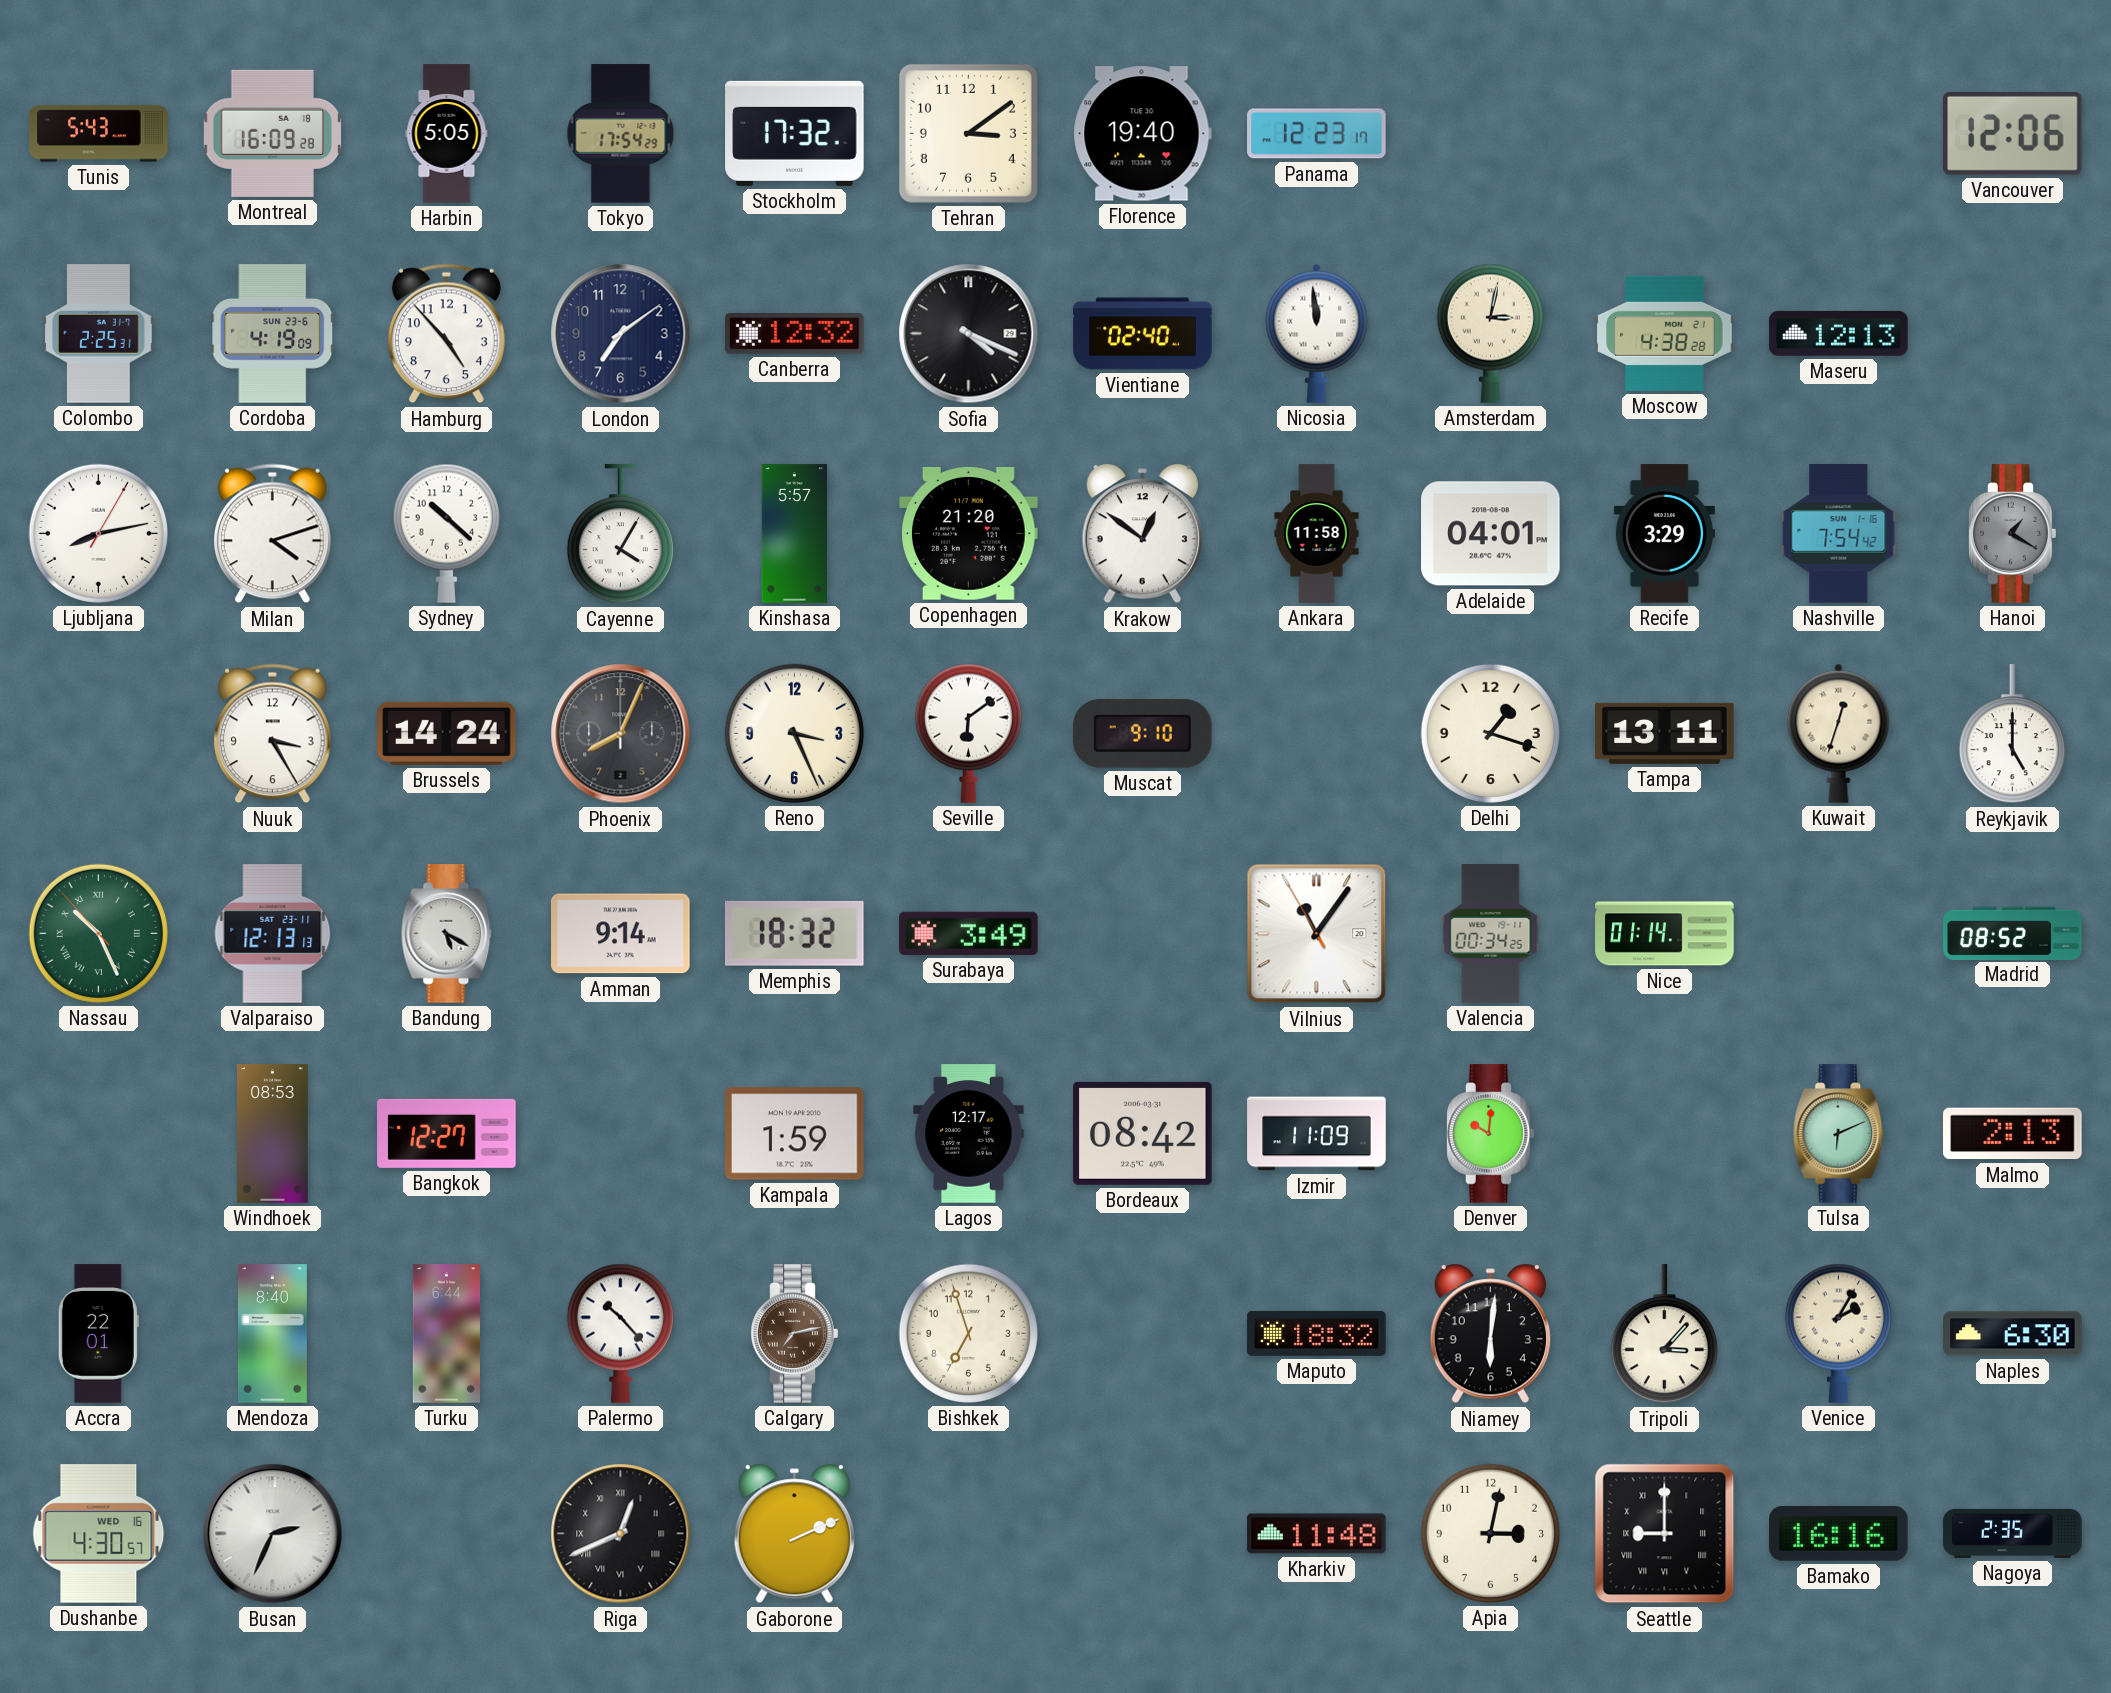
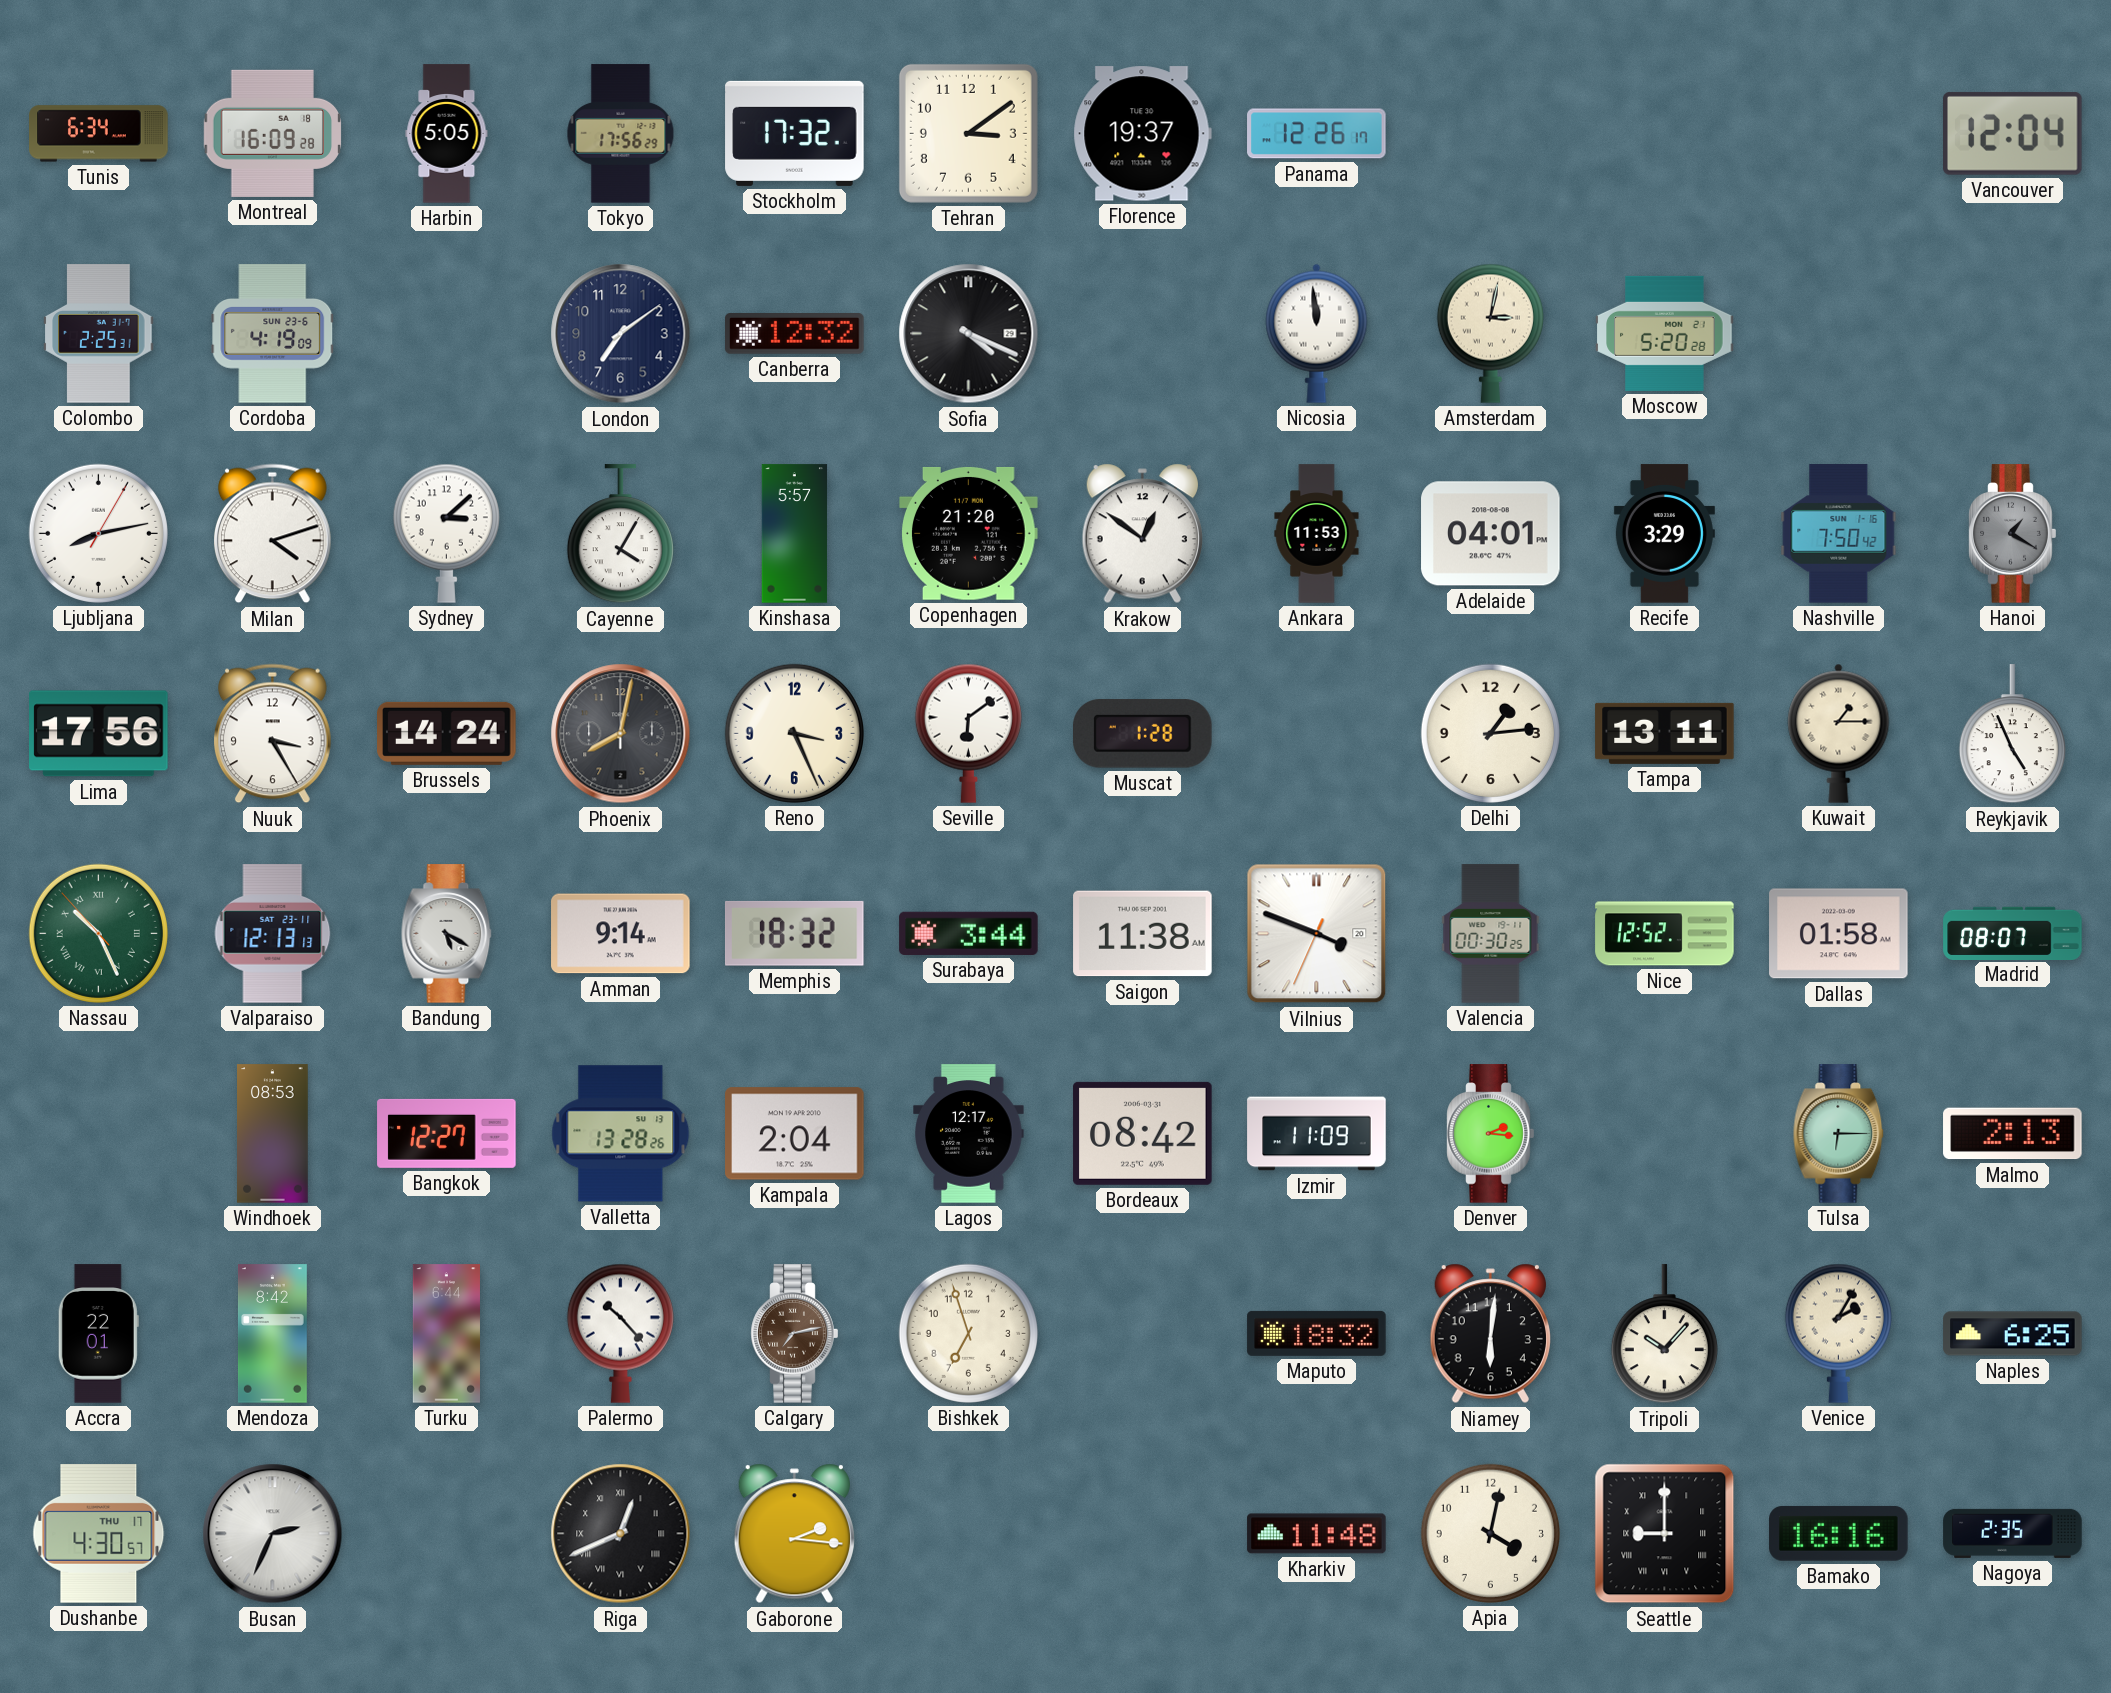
Tunis: 5:43 -> 6:34 (99, 134)
Tokyo: 17:54 -> 17:56 (621, 134)
Florence: 19:40 -> 19:37 (1142, 134)
Panama: 12:23 -> 12:26 (1317, 134)
Vancouver: 12:06 -> 12:04 (2013, 133)
Hamburg: 4:53 -> none (447, 334)
Vientiane: 02:40 -> none (1143, 334)
Moscow: 4:38 -> 5:20 (1665, 333)
Maseru: 12:13 -> none (1839, 333)
Sydney: 10:22 -> 3:08 (446, 533)
Ankara: 11:58 -> 11:53 (1317, 534)
Nashville: 7:54 -> 7:50 (1839, 534)
Lima: none -> 17:56 (99, 734)
Phoenix: 8:04 -> 8:02 (621, 734)
Muscat: 9:10 -> 1:28 (1143, 734)
Delhi: 1:18 -> 1:14 (1490, 733)
Kuwait: 12:33 -> 1:15 (1839, 733)
Reykjavik: 5:00 -> 4:56 (2012, 734)
Surabaya: 3:49 -> 3:44 (969, 933)
Saigon: none -> 11:38 (1143, 934)
Vilnius: 11:05 -> 3:48 (1317, 934)
Valencia: 00:34 -> 00:30 (1491, 934)
Nice: 01:14 -> 12:52 (1665, 934)
Dallas: none -> 01:58 (1839, 934)
Madrid: 08:52 -> 08:07 (2013, 933)
Valletta: none -> 13:28 (621, 1134)
Kampala: 1:59 -> 2:04 (795, 1134)
Denver: 10:01 -> 2:16 (1491, 1134)
Tulsa: 6:11 -> 6:15 (1839, 1134)
Mendoza: 8:40 -> 8:42 (272, 1334)
Tripoli: 3:07 -> 10:07 (1664, 1334)
Naples: 6:30 -> 6:25 (2013, 1334)
Dushanbe date: WED 16 -> THU 17 (99, 1534)
Gaborone: 2:11 -> 2:16 (794, 1534)
Apia: 3:02 -> 4:02 (1490, 1533)
